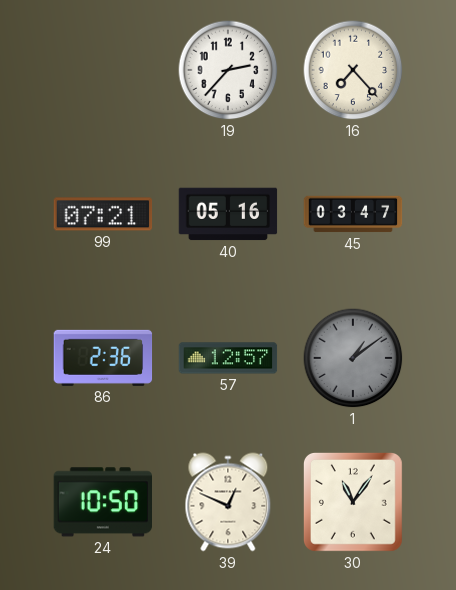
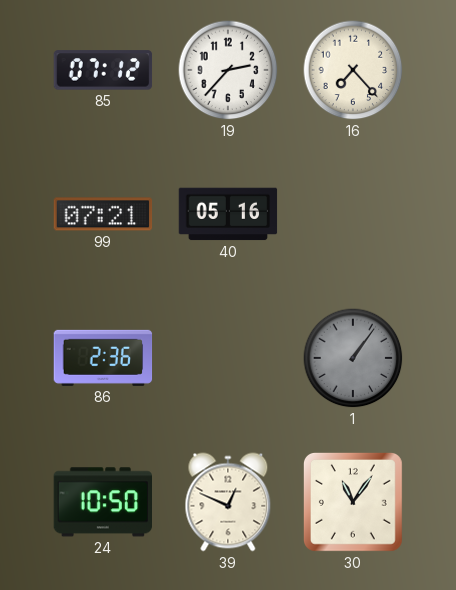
85: none -> 07:12 (103, 70)
45: 03:47 -> none (353, 214)
57: 12:57 -> none (228, 358)
1: 1:09 -> 1:06 (353, 358)
